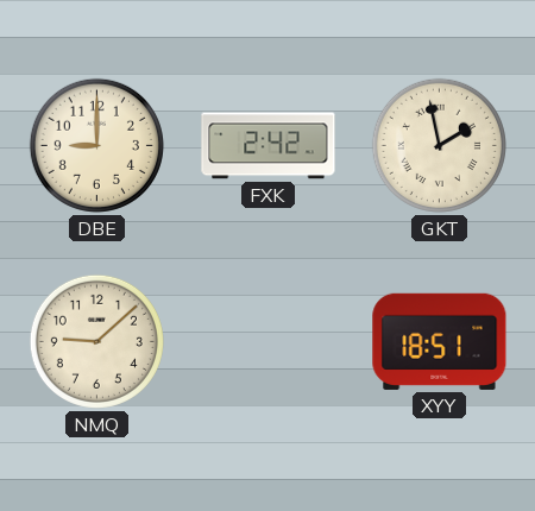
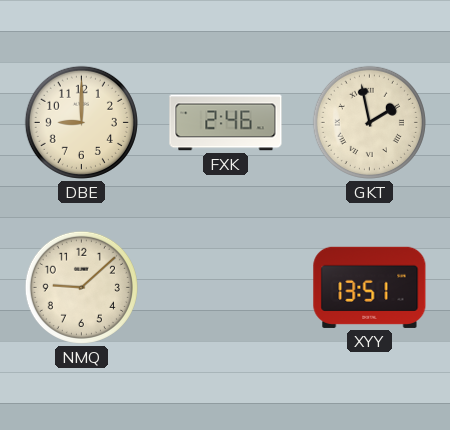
FXK: 2:42 -> 2:46 (226, 123)
XYY: 18:51 -> 13:51 (370, 287)
